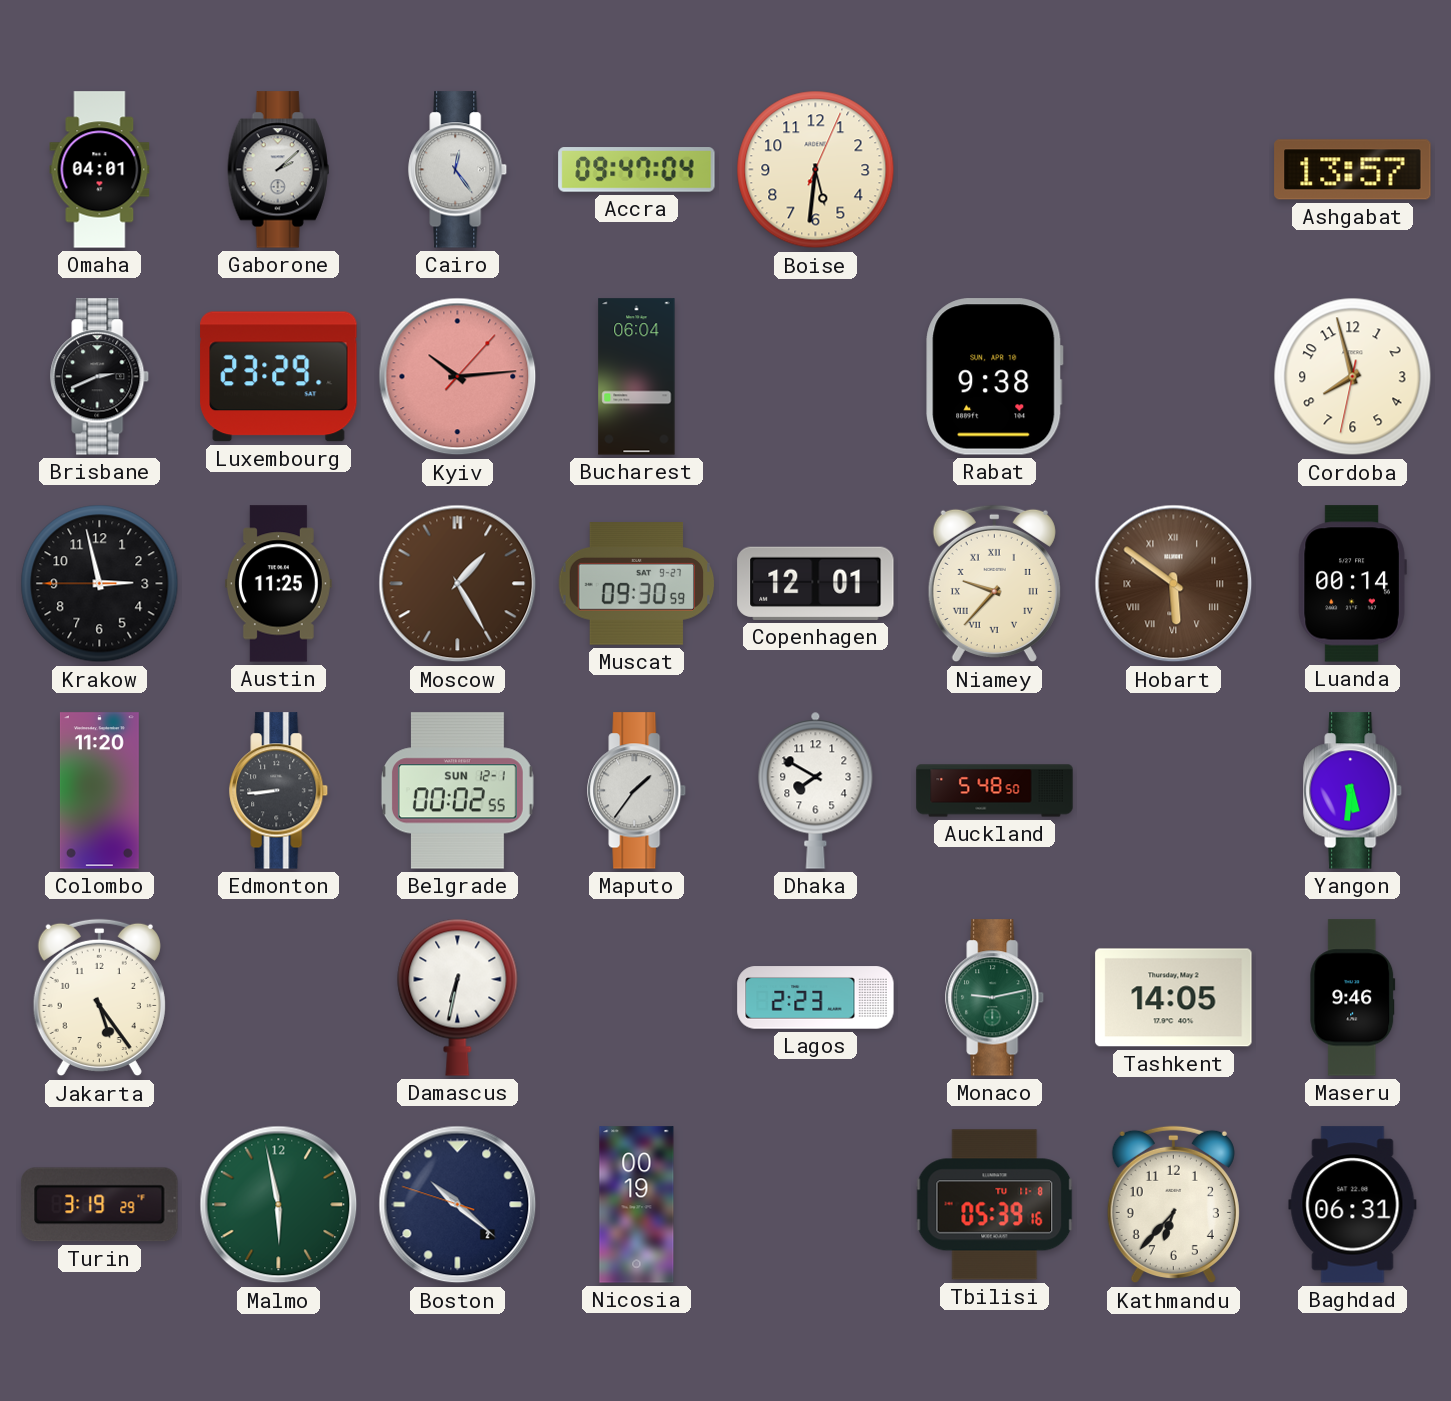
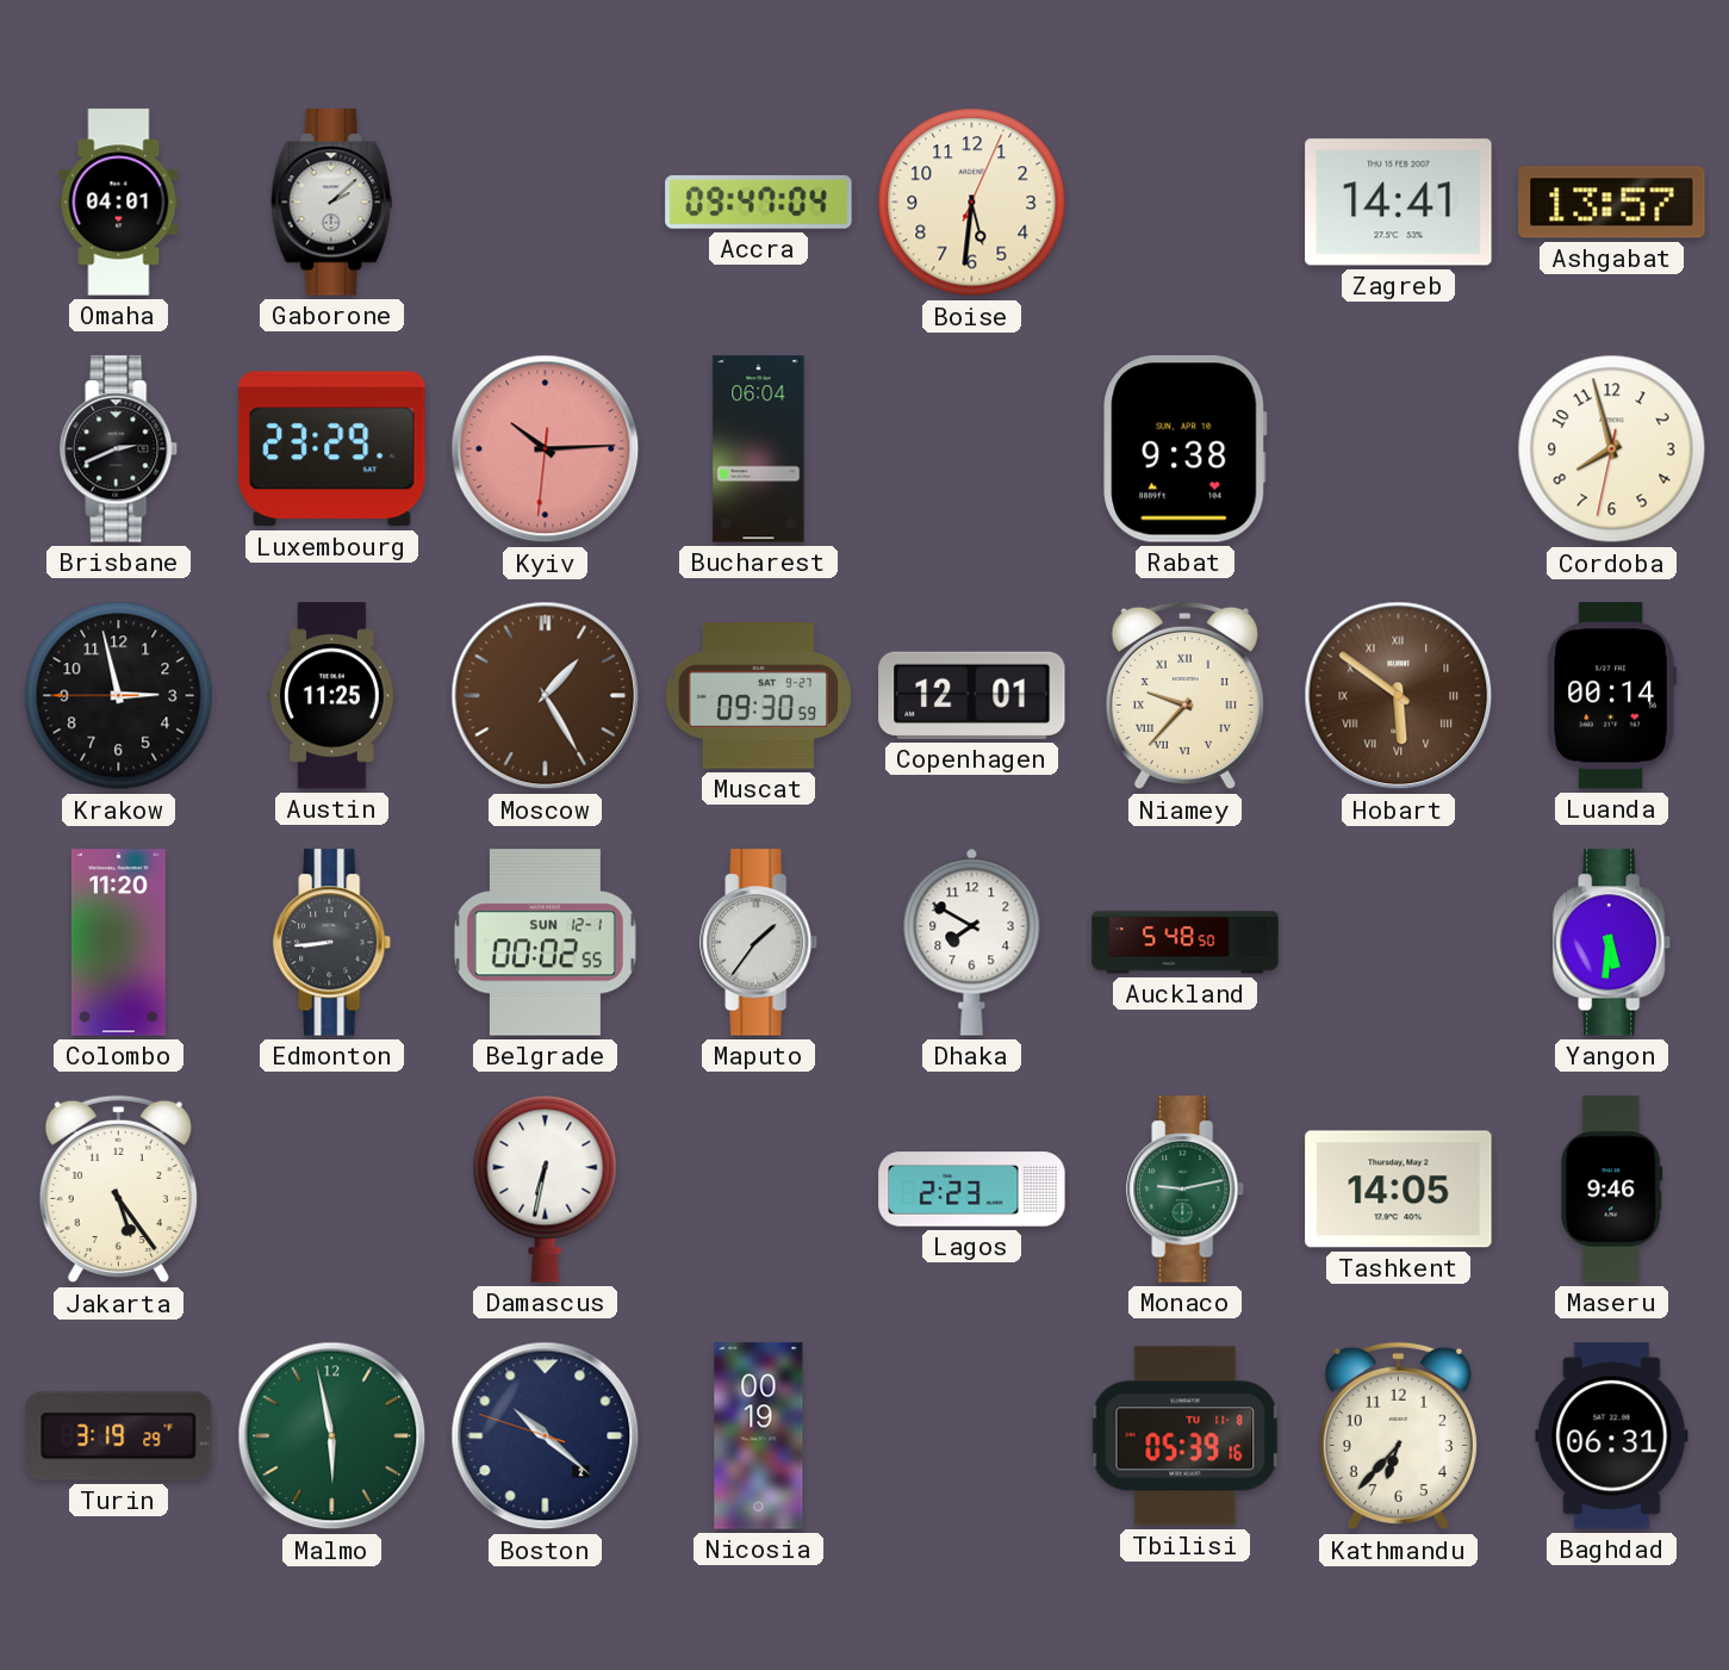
Cairo: 12:24 -> none (458, 170)
Zagreb: none -> 14:41 (1399, 203)
Kyiv: 10:14:07 -> 10:14:31 (546, 449)
